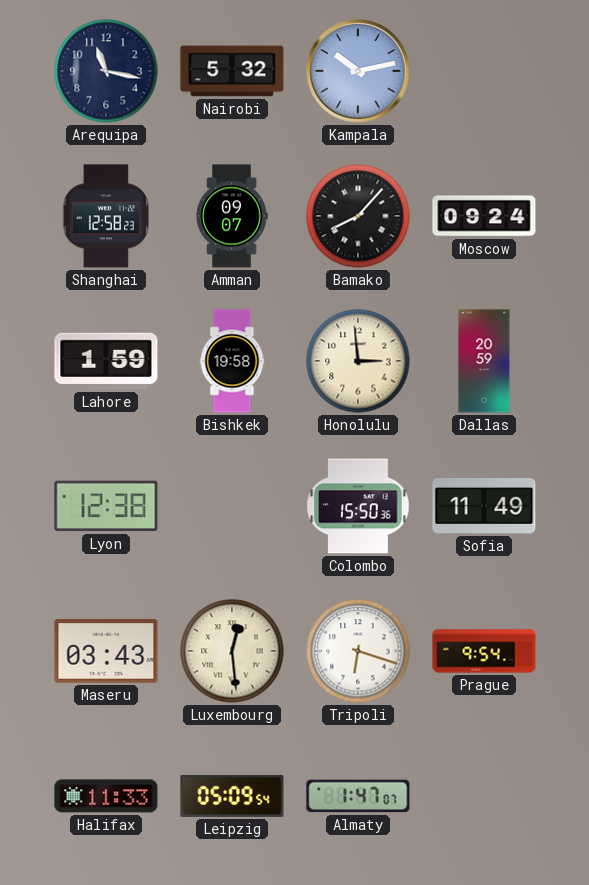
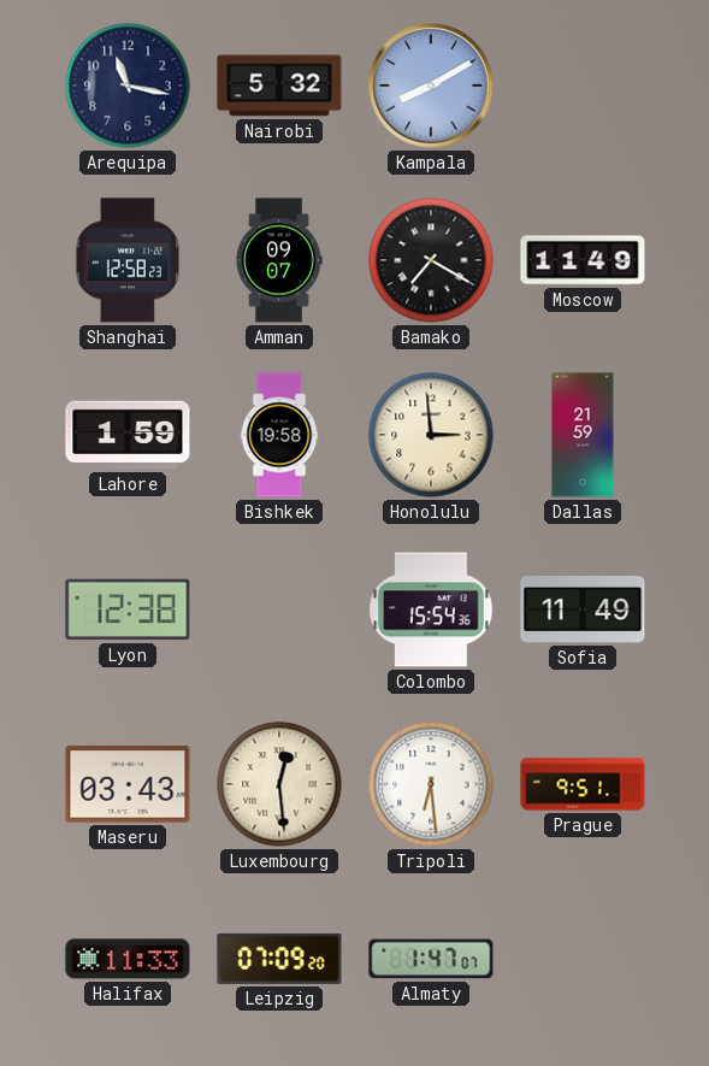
Kampala: 10:13 -> 8:10 (432, 87)
Bamako: 8:07 -> 7:20 (431, 260)
Moscow: 09:24 -> 11:49 (583, 260)
Dallas: 20:59 -> 21:59 (583, 435)
Colombo: 15:50 -> 15:54 (431, 609)
Tripoli: 6:18 -> 6:29 (431, 784)
Prague: 9:54 -> 9:51 (583, 784)
Leipzig: 05:09 -> 07:09 (279, 959)
